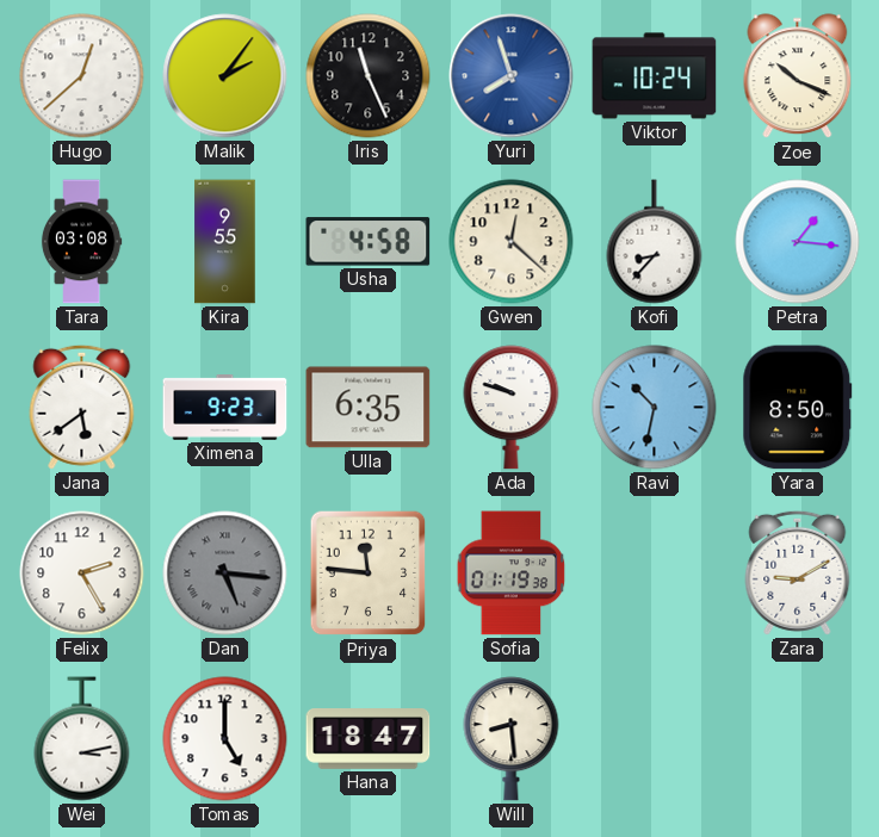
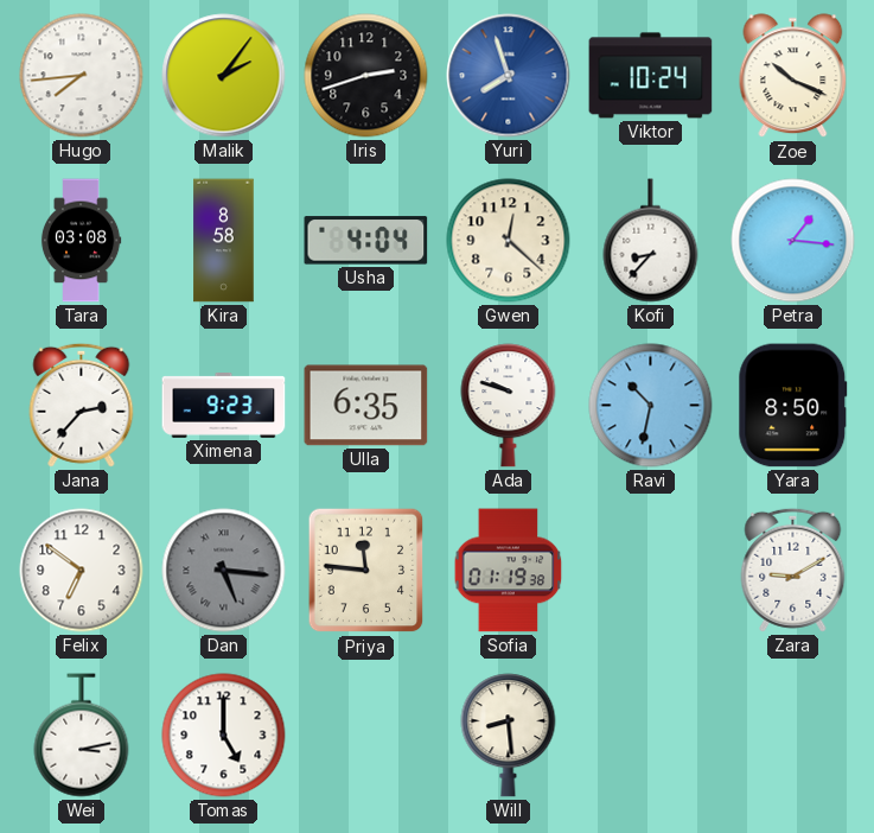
Hugo: 12:38 -> 7:44 (82, 76)
Iris: 11:26 -> 2:42 (366, 76)
Kira: 9:55 -> 8:58 (224, 241)
Usha: 4:58 -> 4:04 (366, 241)
Jana: 5:39 -> 2:37 (82, 405)
Felix: 2:25 -> 6:51 (82, 571)
Hana: 18:47 -> none (369, 739)
